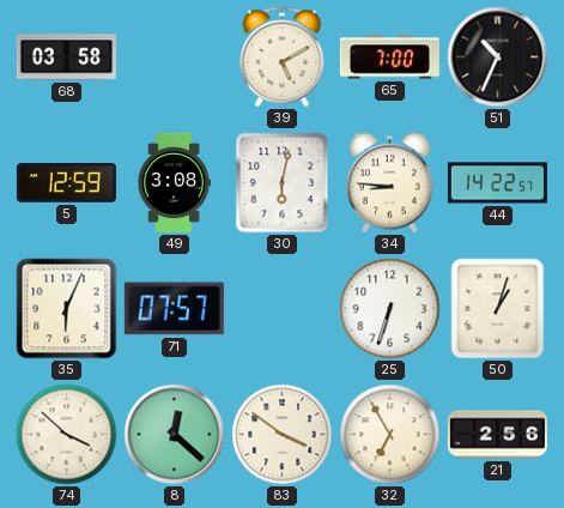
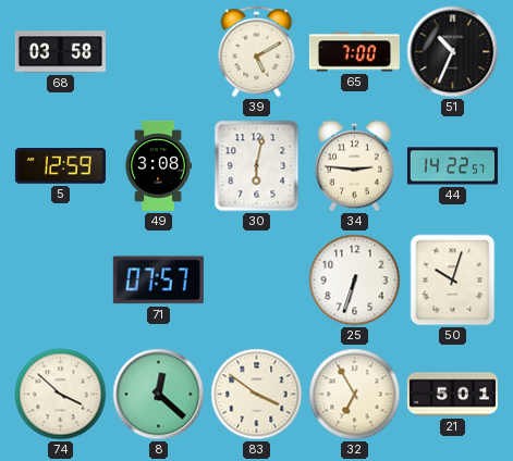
34: 8:46 -> 2:46 (354, 166)
35: 6:04 -> none (67, 309)
50: 1:03 -> 10:03 (453, 281)
21: 2:56 -> 5:01 (452, 395)
